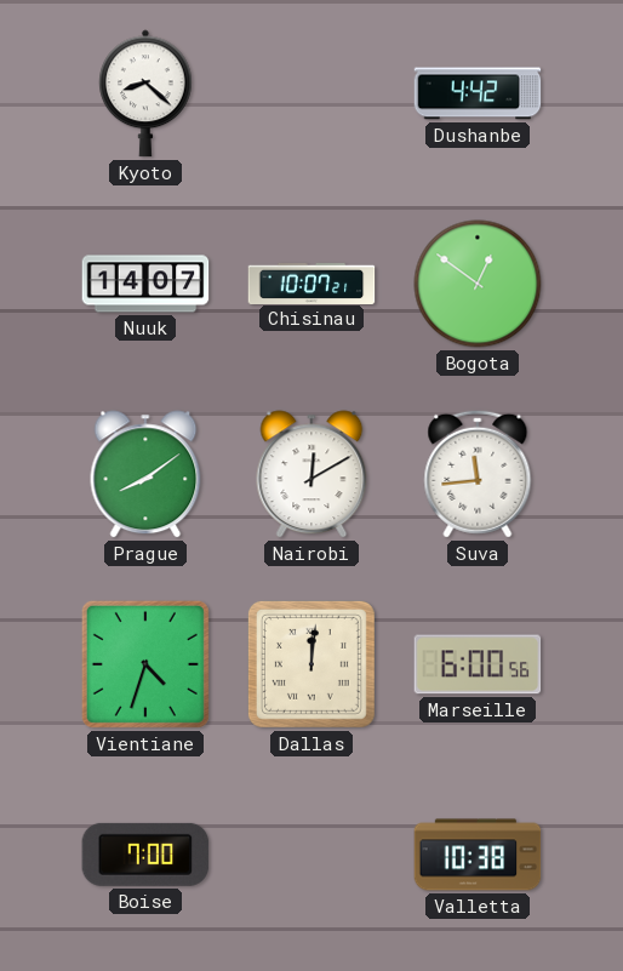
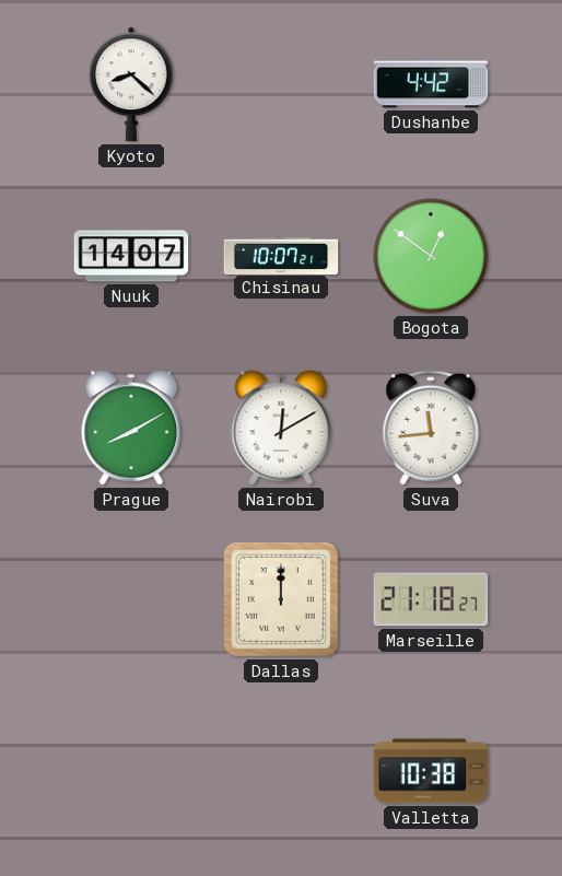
Prague: 8:09 -> 8:10 (131, 428)
Vientiane: 4:33 -> none (145, 664)
Dallas: 12:01 -> 12:00 (281, 599)
Marseille: 6:00 -> 21:18 (431, 599)
Boise: 7:00 -> none (145, 855)
